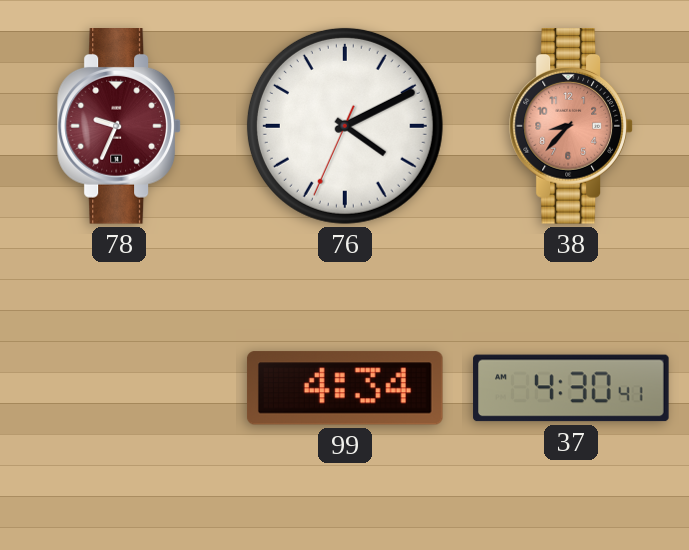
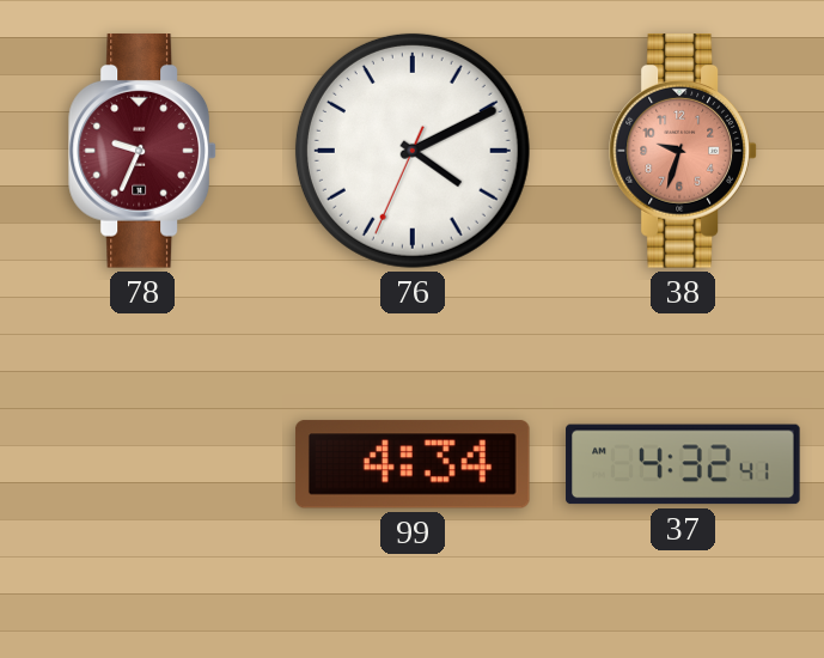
38: 8:37 -> 9:33 (683, 152)
37: 4:30 -> 4:32 (683, 464)
